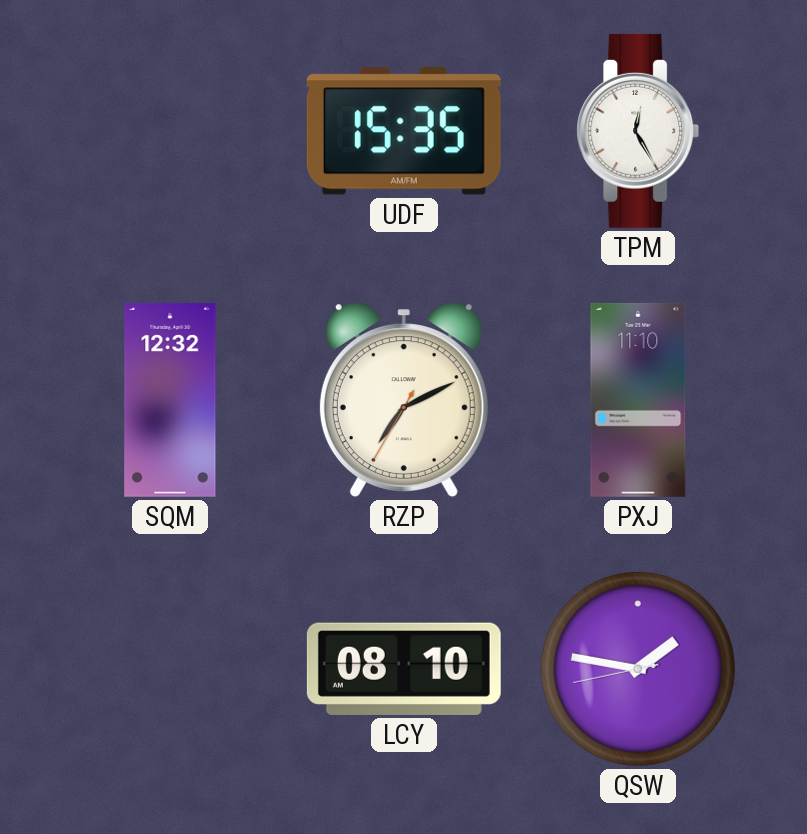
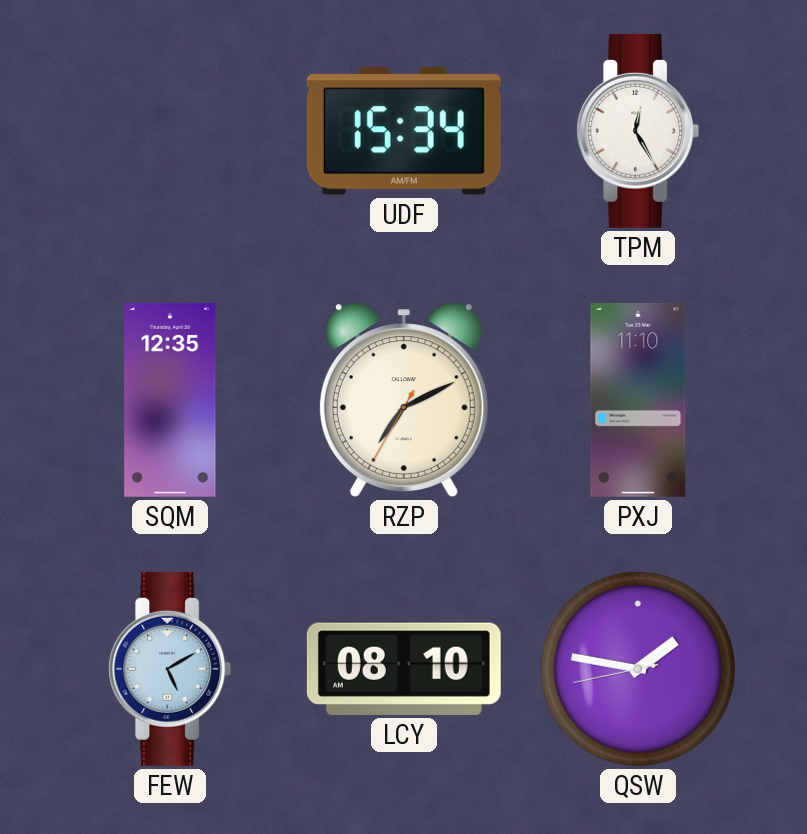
UDF: 15:35 -> 15:34 (404, 131)
SQM: 12:32 -> 12:35 (170, 400)
FEW: none -> 5:10 (170, 669)
